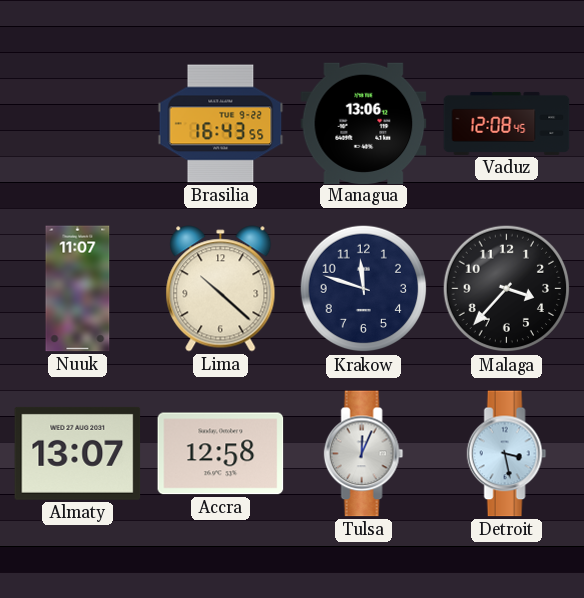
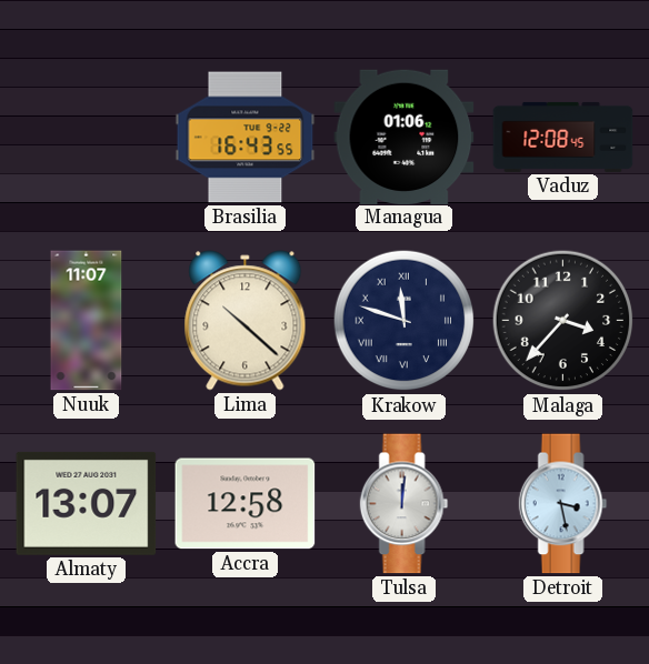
Managua: 13:06 -> 01:06 (405, 137)
Krakow numerals: Arabic -> Roman (405, 321)
Tulsa: 12:04 -> 12:01 (405, 504)
